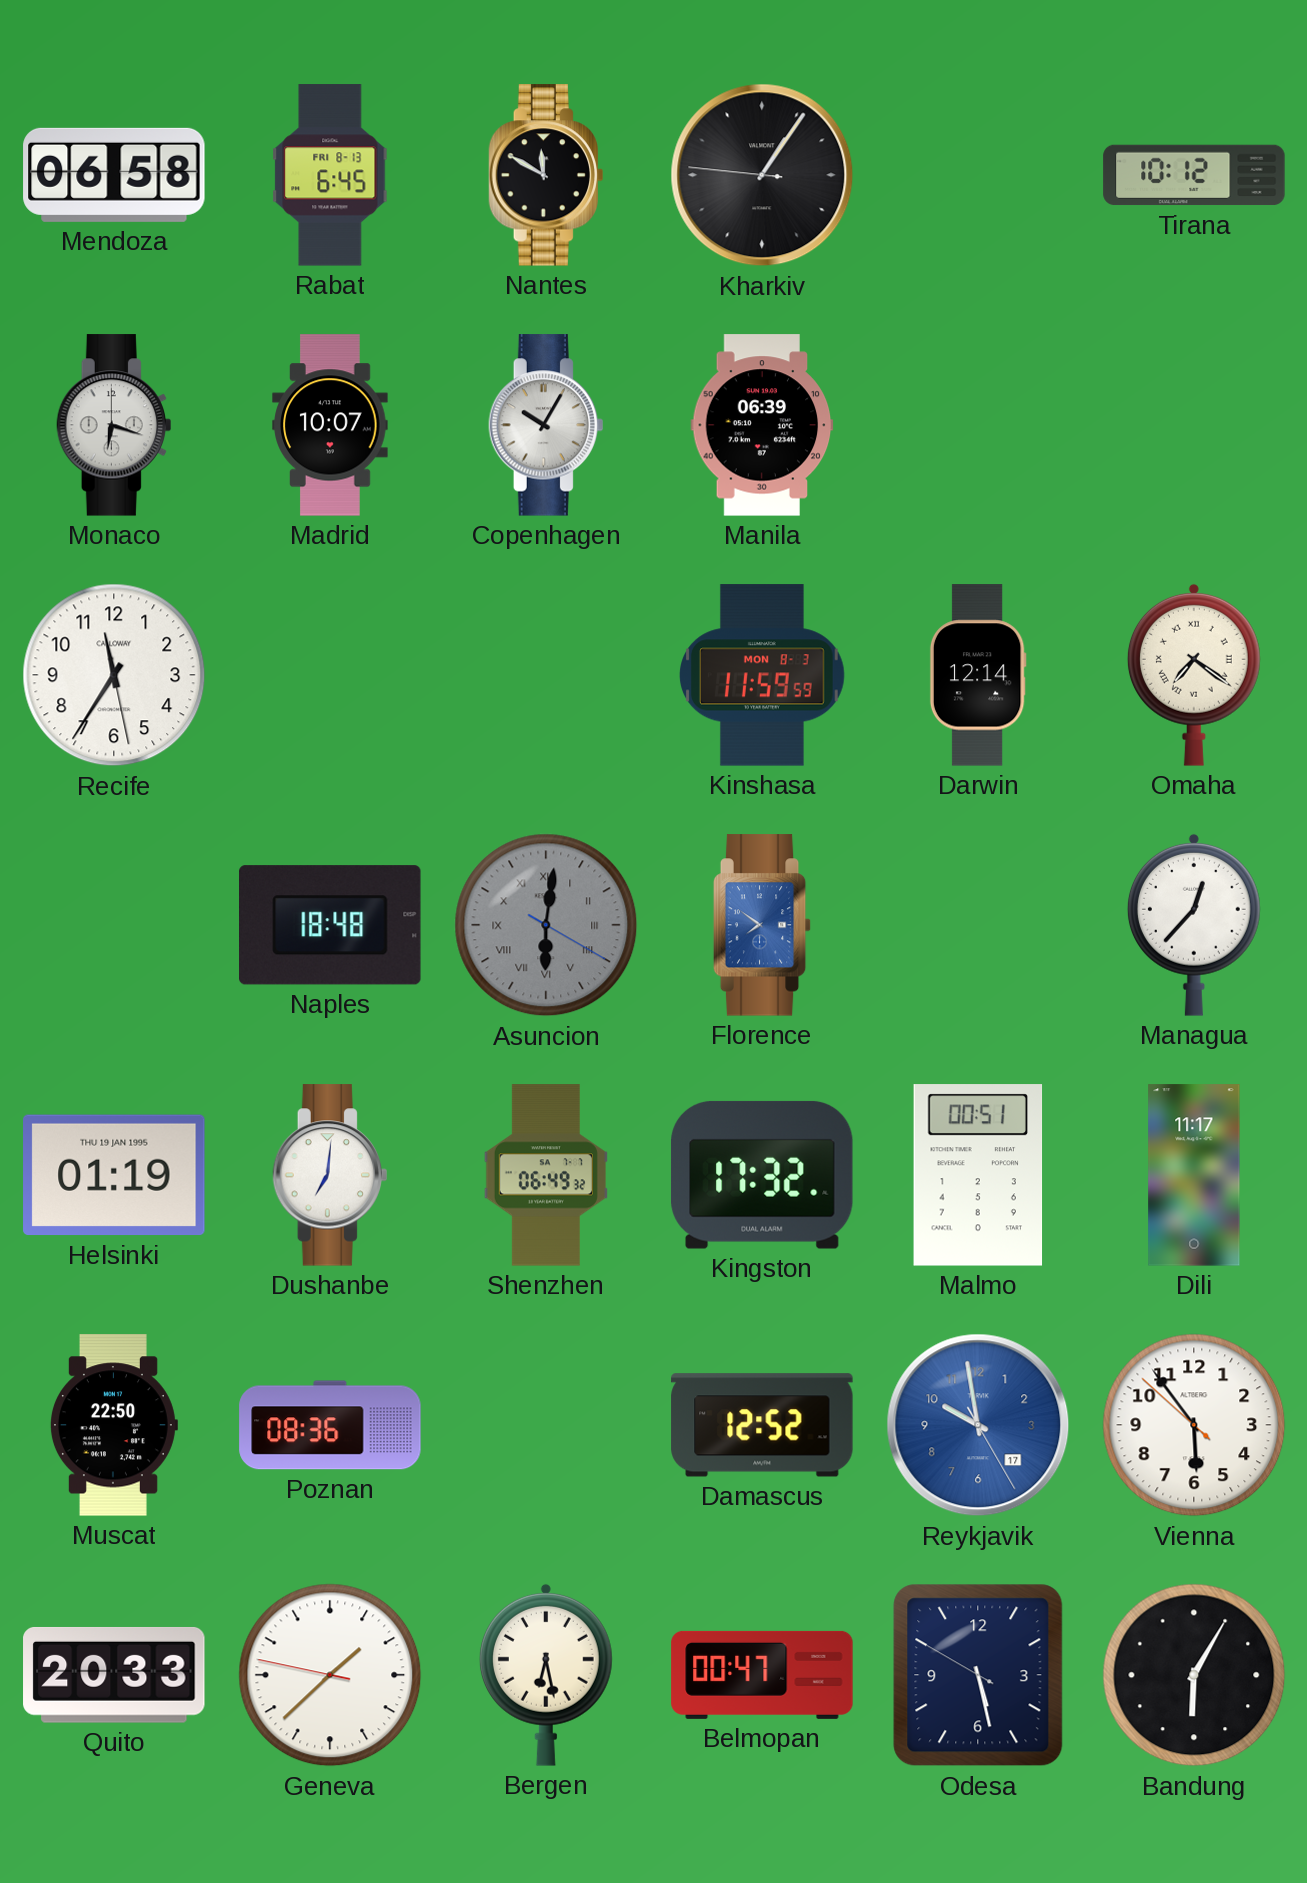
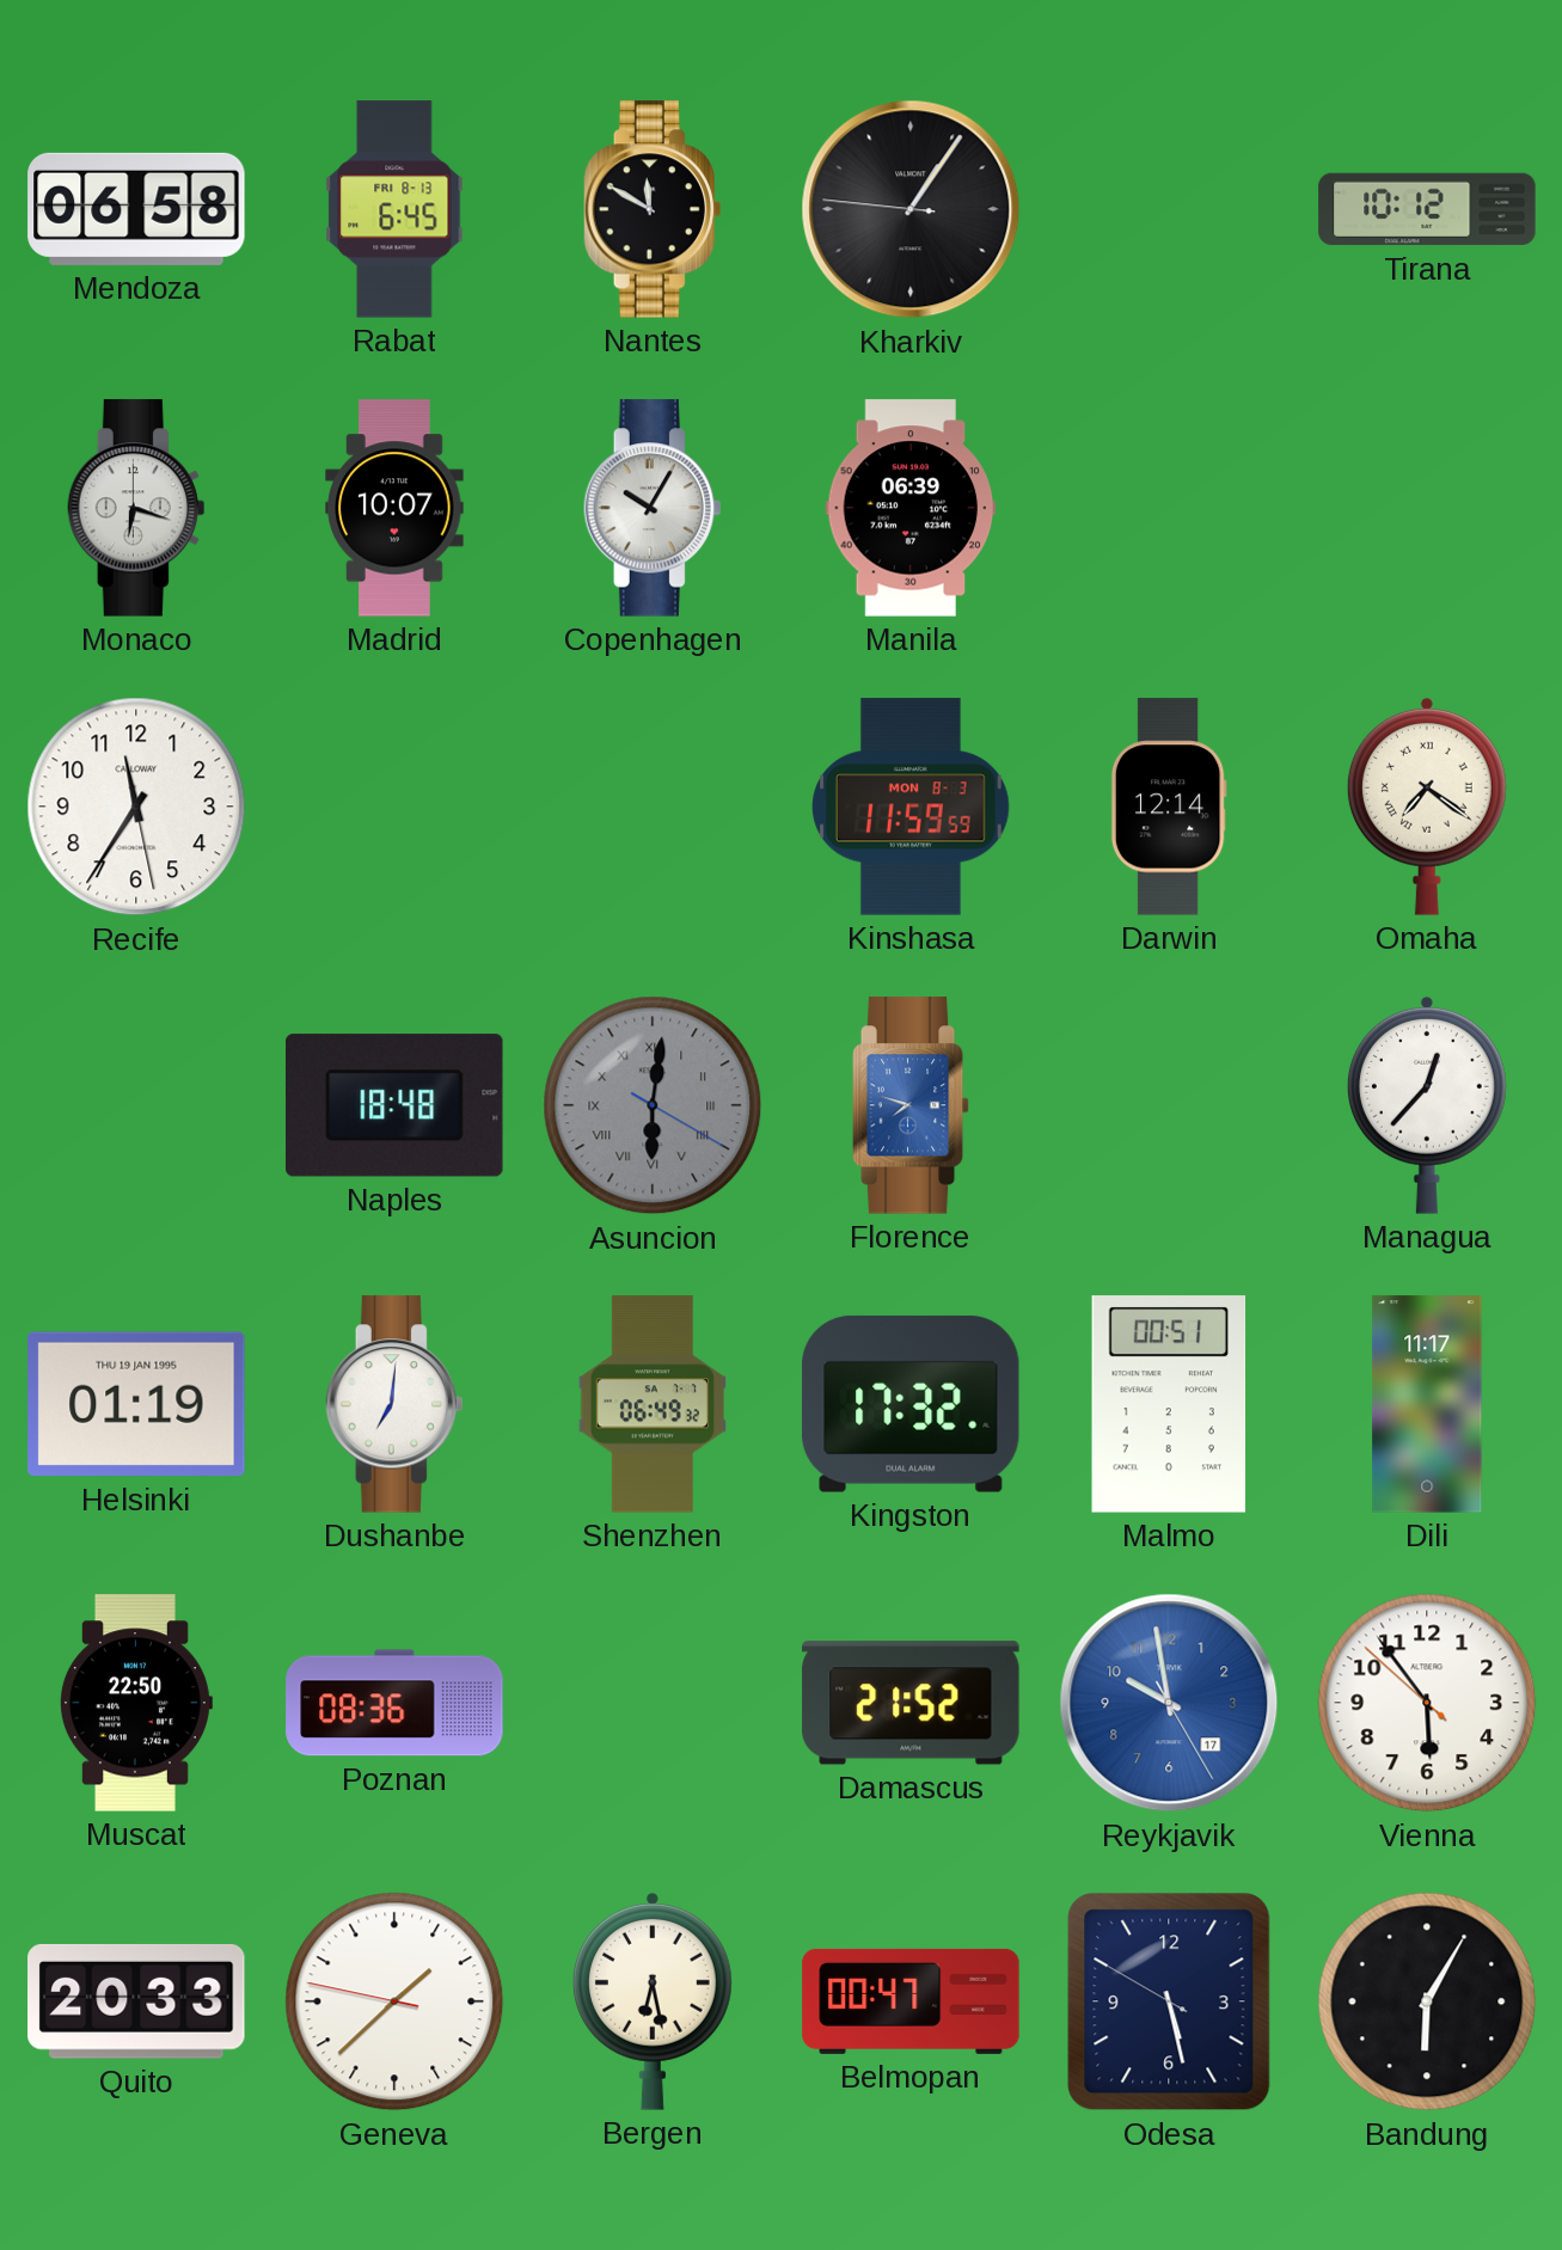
Florence: 7:51 -> 7:48 (911, 1105)
Damascus: 12:52 -> 21:52 (911, 1703)
